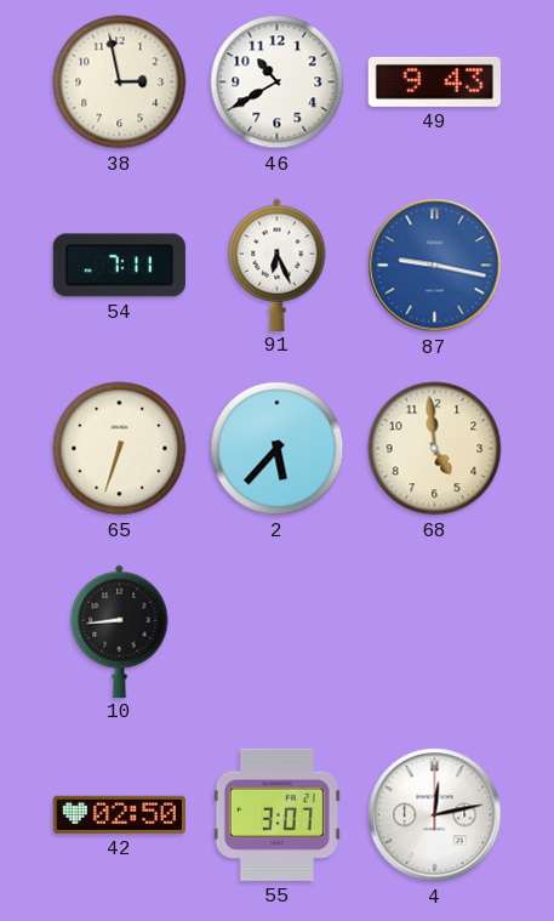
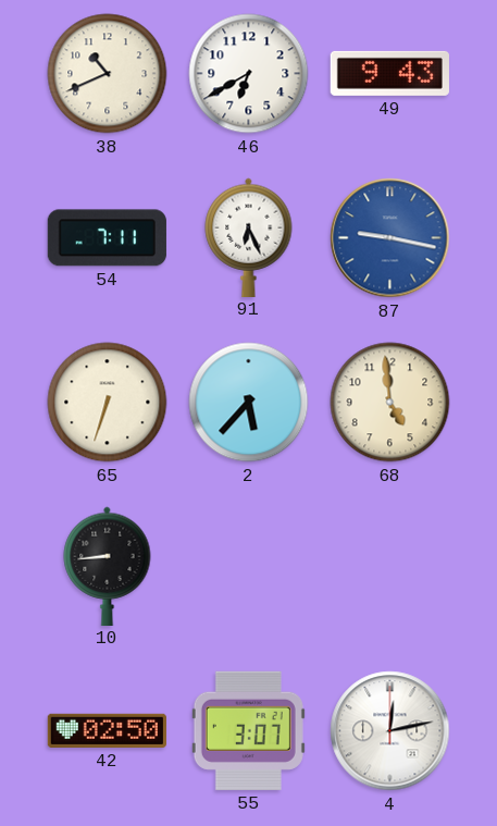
38: 2:58 -> 10:41 (108, 74)
46: 10:40 -> 6:40 (249, 74)
